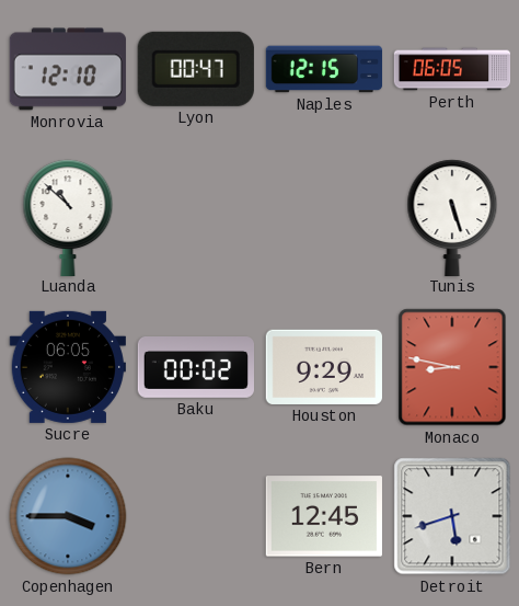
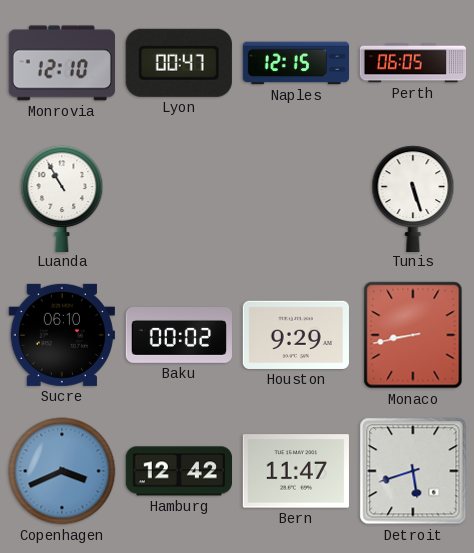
Luanda: 10:52 -> 10:55 (62, 198)
Sucre: 06:05 -> 06:10 (62, 335)
Monaco: 8:47 -> 8:43 (413, 335)
Copenhagen: 3:45 -> 3:41 (62, 471)
Hamburg: none -> 12:42 (178, 471)
Bern: 12:45 -> 11:47 (296, 471)
